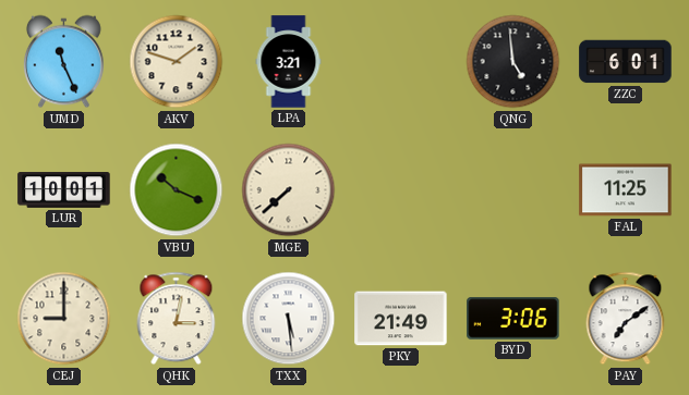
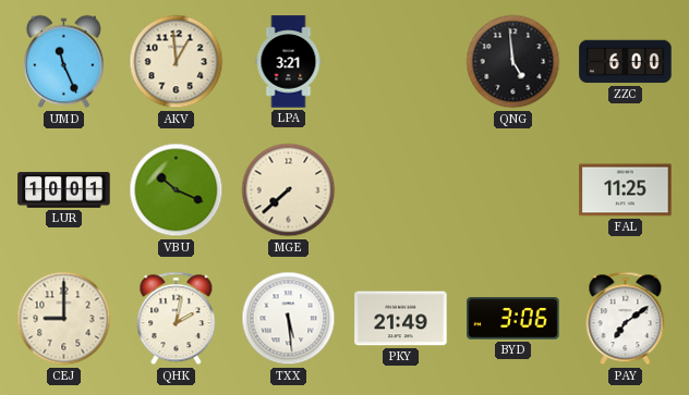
AKV: 1:48 -> 12:59 (177, 62)
ZZC: 6:01 -> 6:00 (626, 62)
QHK: 3:02 -> 2:02 (177, 319)
